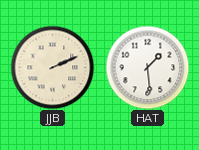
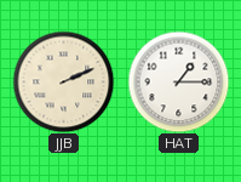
HAT: 1:29 -> 1:15 (178, 81)
